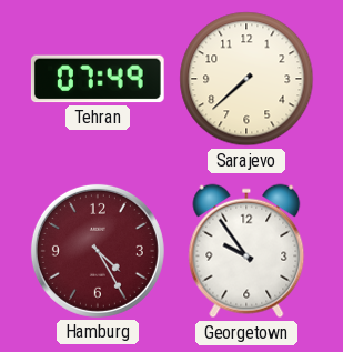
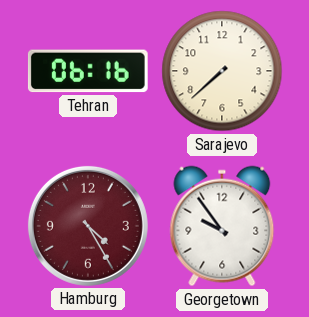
Tehran: 07:49 -> 06:16 (88, 71)
